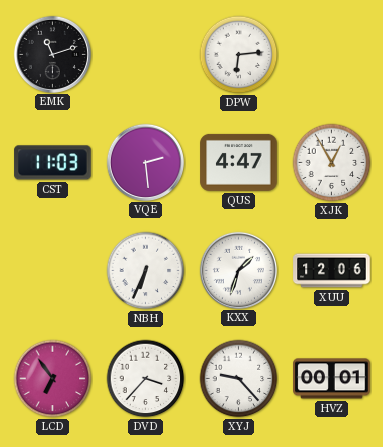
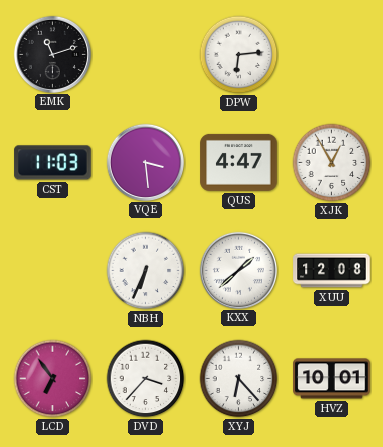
VQE: 2:29 -> 3:29 (145, 162)
KXX: 1:33 -> 1:38 (238, 270)
XUU: 12:06 -> 12:08 (332, 271)
XYJ: 9:23 -> 6:23 (239, 379)
HVZ: 00:01 -> 10:01 (332, 379)
